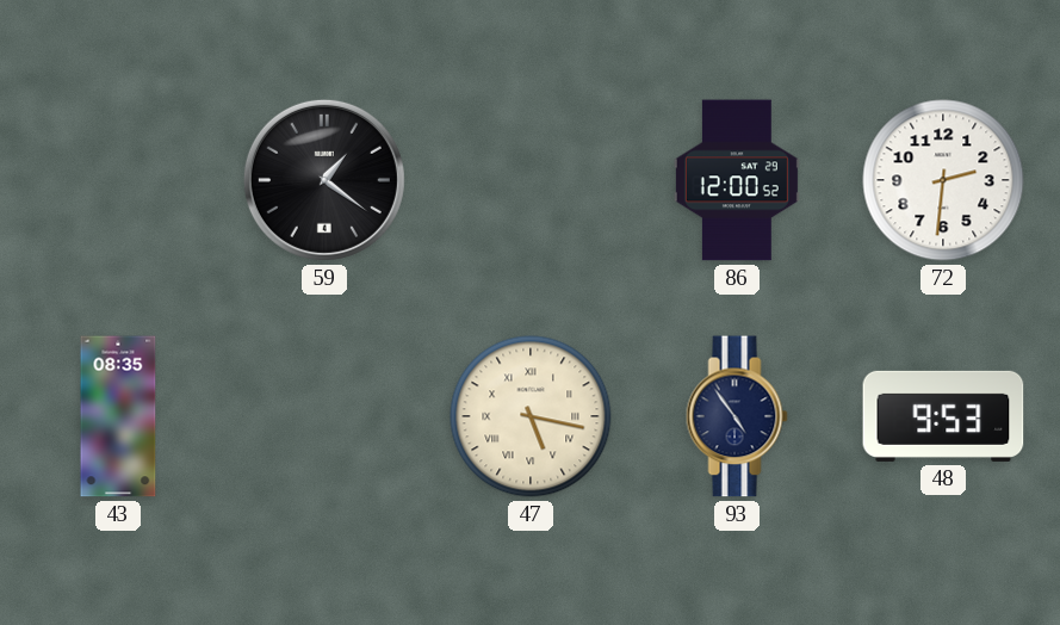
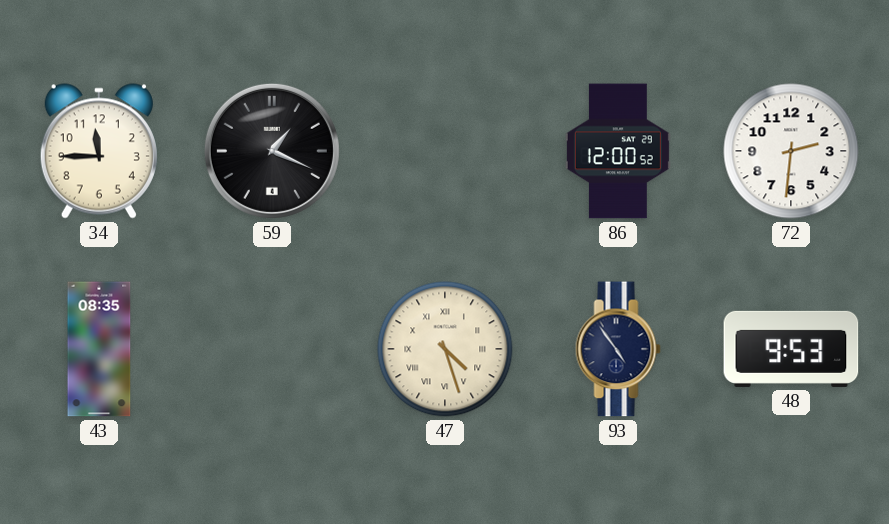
34: none -> 11:45 (99, 151)
59: 1:21 -> 1:19 (272, 151)
47: 5:17 -> 4:27 (445, 349)
